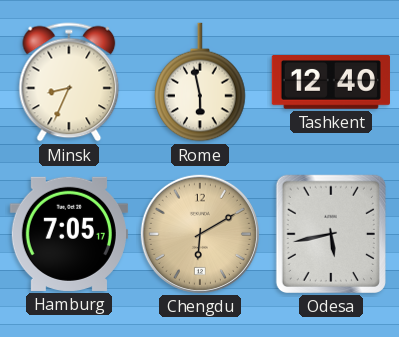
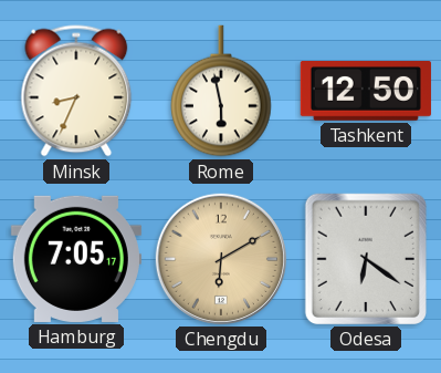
Tashkent: 12:40 -> 12:50 (366, 92)
Odesa: 5:43 -> 6:21 (366, 259)
